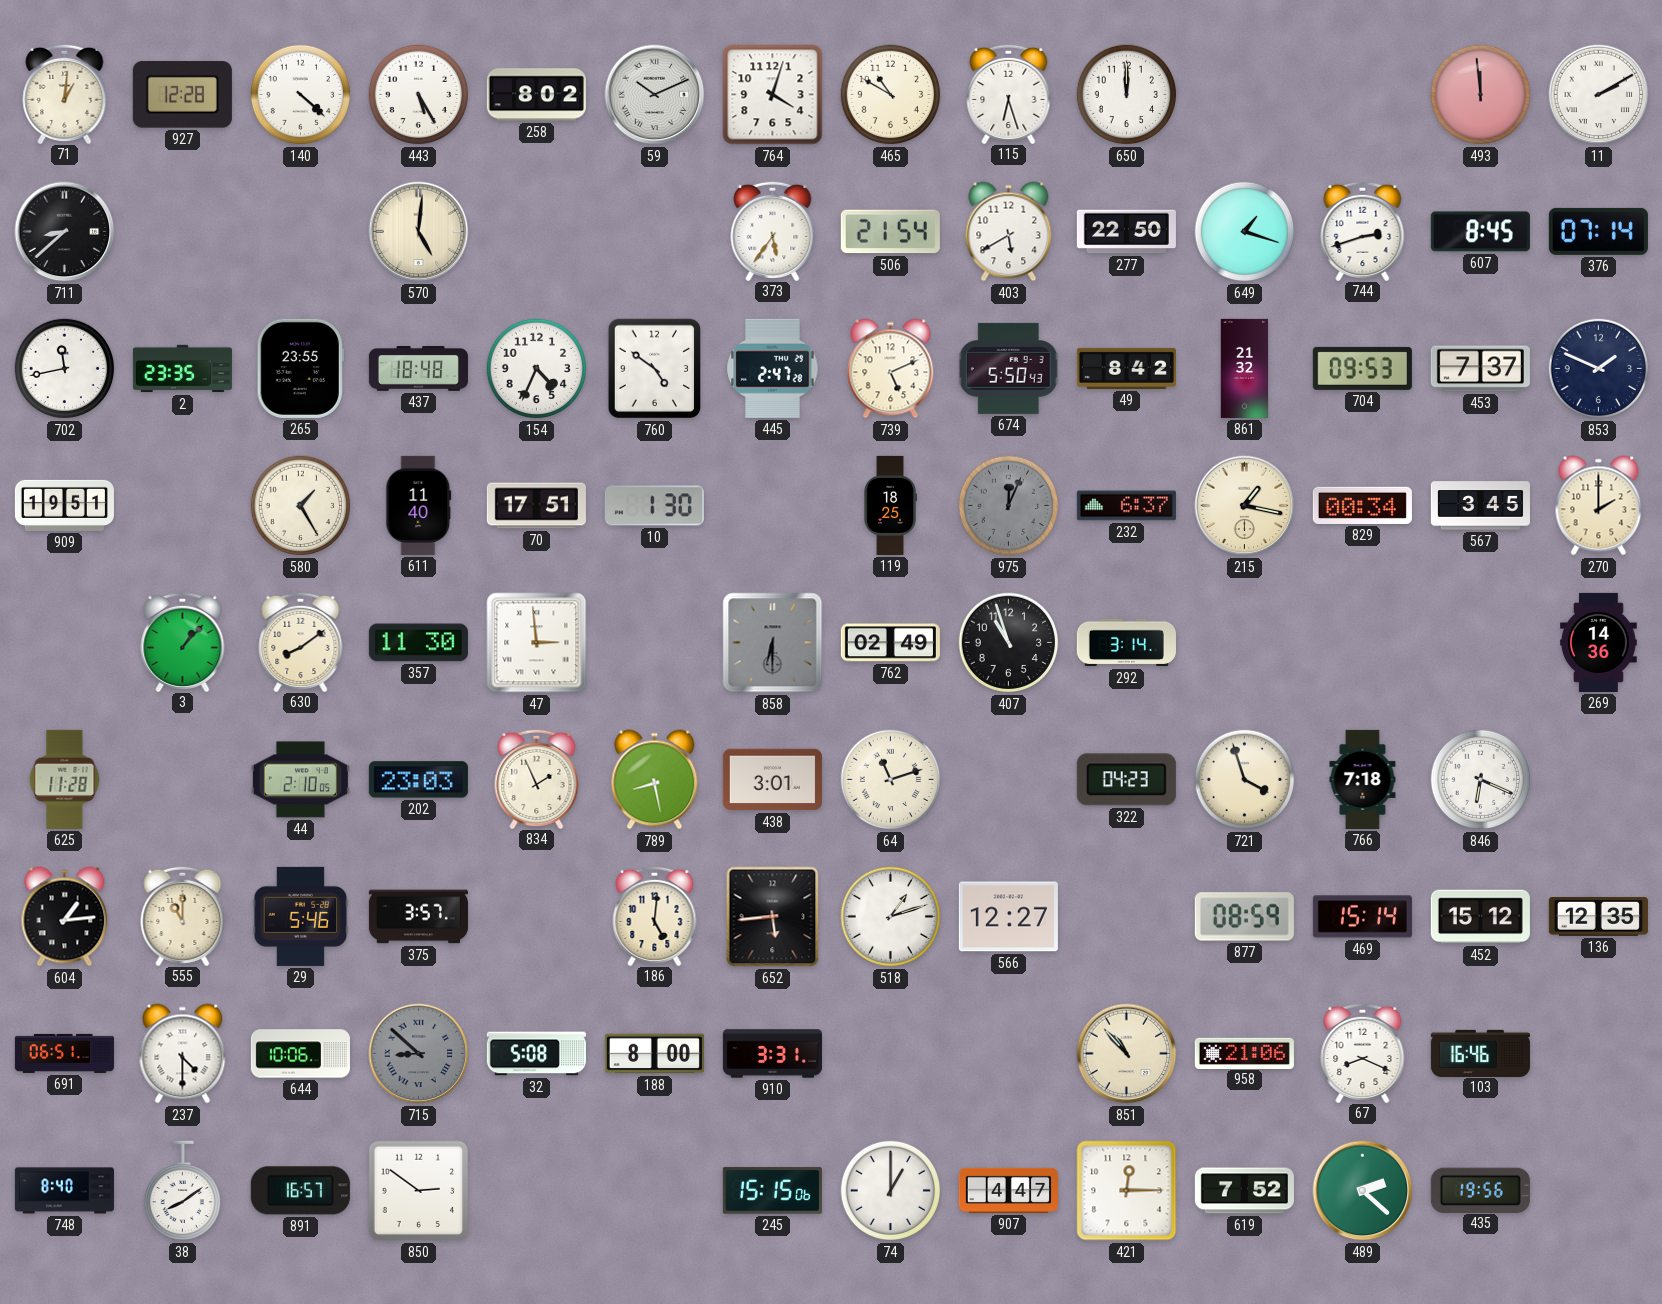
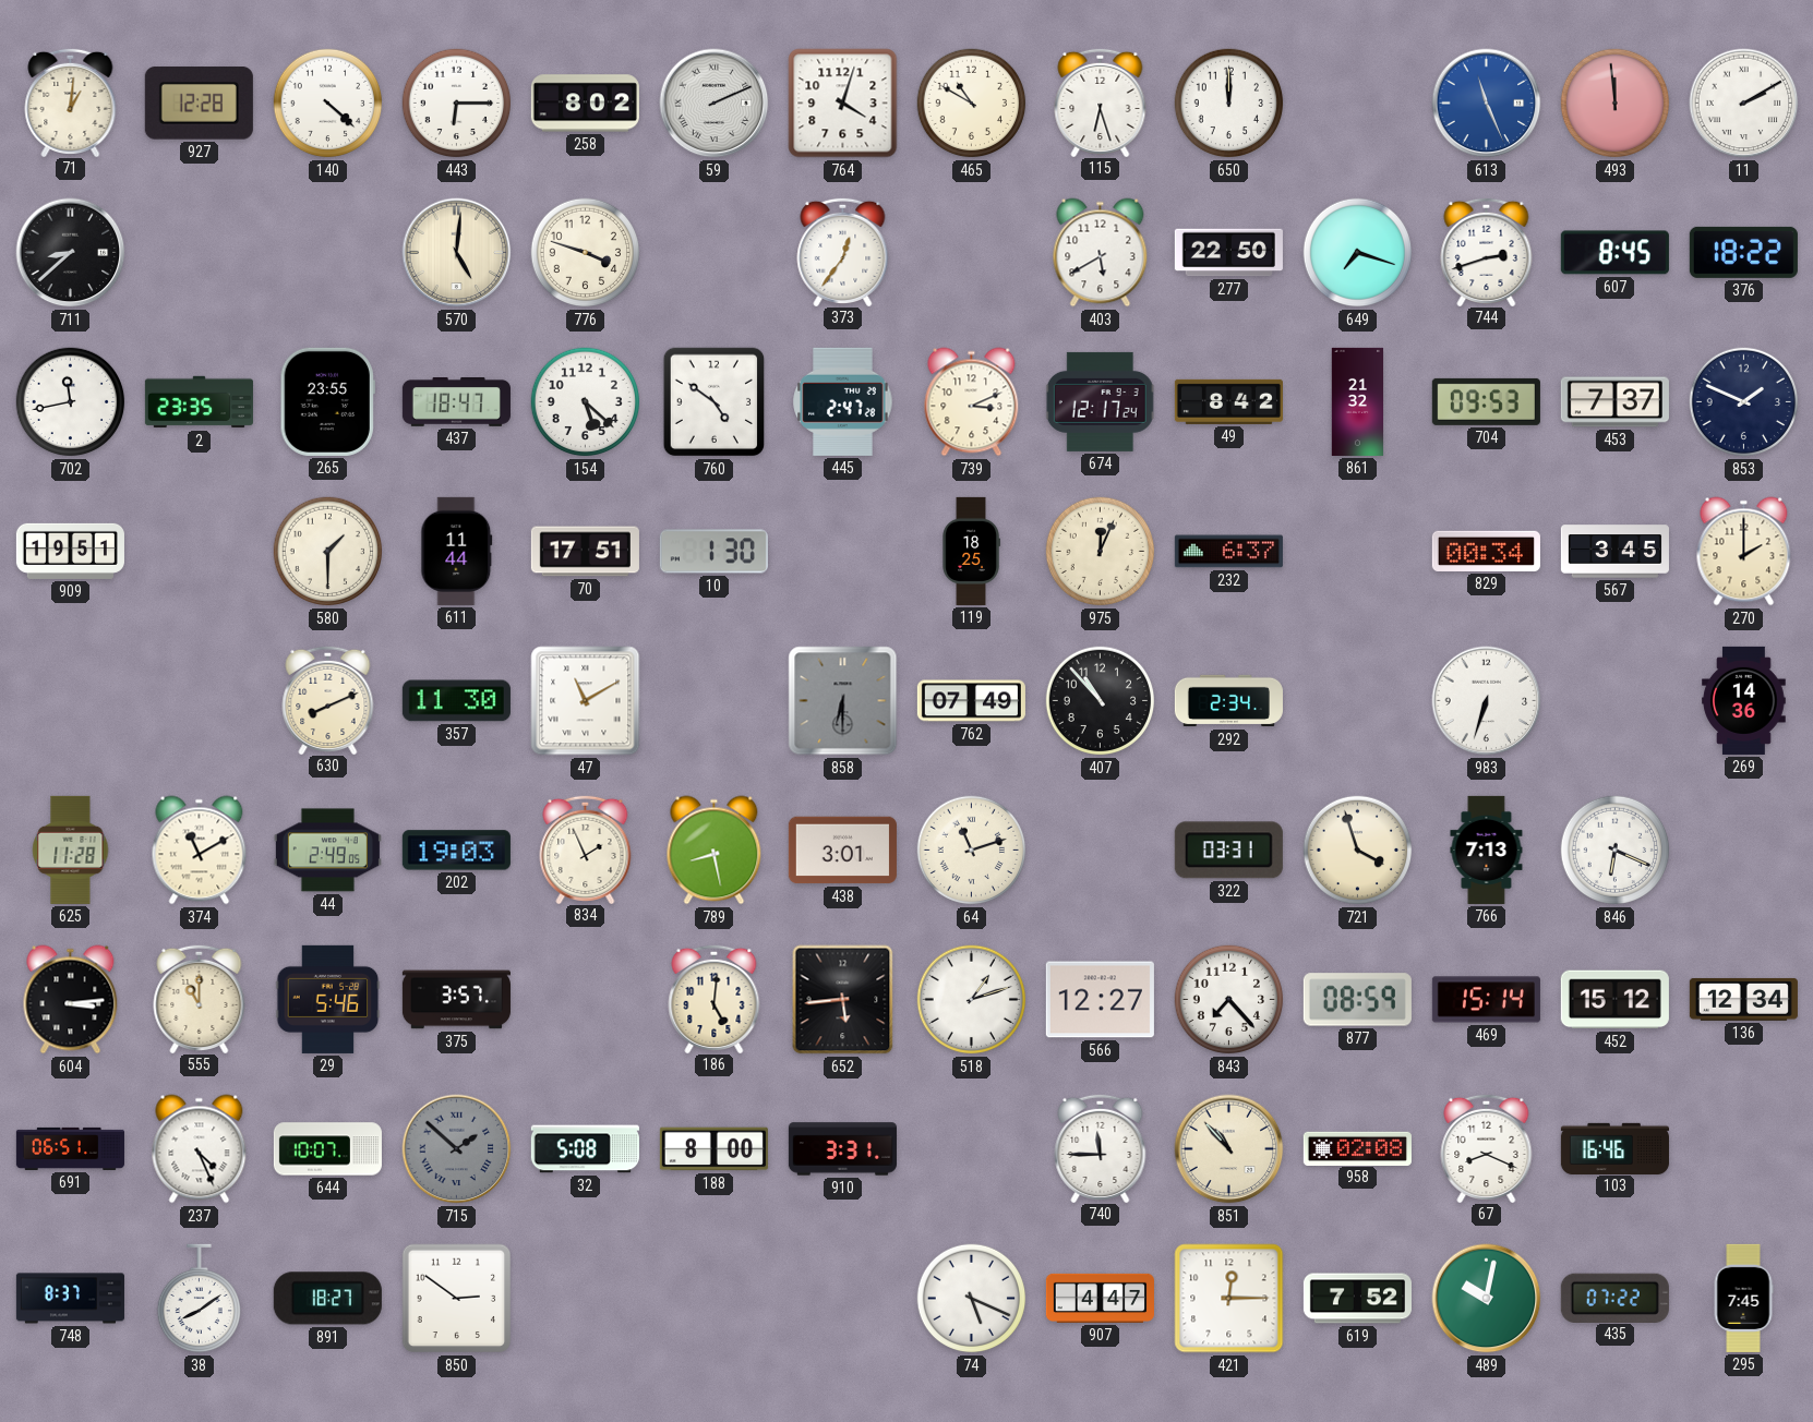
443: 5:25 -> 6:15 (457, 104)
59: 10:11 -> 2:11 (715, 104)
613: none -> 11:26 (1487, 104)
776: none -> 3:48 (586, 253)
373: 5:36 -> 12:36 (843, 251)
506: 21:54 -> none (890, 232)
649: 1:18 -> 7:18 (1358, 253)
376: 07:14 -> 18:22 (1743, 252)
437: 18:48 -> 18:47 (456, 402)
154: 4:34 -> 5:22 (586, 402)
739: 5:11 -> 3:11 (972, 402)
674: 5:50 -> 12:17 (1101, 401)
580: 1:25 -> 1:30 (328, 552)
611: 11:40 -> 11:44 (457, 551)
975 dial: grey -> cream (1101, 552)
215: 1:17 -> none (1245, 506)
3: 1:07 -> none (183, 641)
630: 8:09 -> 8:11 (328, 699)
47: 2:59 -> 11:10 (586, 701)
762: 02:49 -> 07:49 (971, 701)
407: 10:57 -> 10:53 (1101, 701)
292: 3:14 -> 2:34 (1228, 701)
983: none -> 6:33 (1487, 701)
374: none -> 11:10 (200, 851)
44: 2:10 -> 2:49 (327, 851)
202: 23:03 -> 19:03 (456, 851)
322: 04:23 -> 03:31 (1228, 851)
766: 7:18 -> 7:13 (1487, 849)
604: 1:14 -> 3:14 (71, 1000)
843: none -> 7:23 (1229, 1000)
136: 12:35 -> 12:34 (1743, 999)
237: 4:30 -> 4:26 (200, 1149)
644: 10:06 -> 10:07 (327, 1149)
715: 8:52 -> 1:52 (457, 1149)
740: none -> 11:45 (1101, 1147)
958: 21:06 -> 02:08 (1357, 1148)
748: 8:40 -> 8:37 (70, 1299)
891: 16:57 -> 18:27 (327, 1299)
245: 15:15 -> none (772, 1191)
74: 1:00 -> 5:19 (972, 1299)
489: 2:22 -> 10:02 (1487, 1299)
435: 19:56 -> 07:22 (1614, 1298)
295: none -> 7:45 (1743, 1298)
